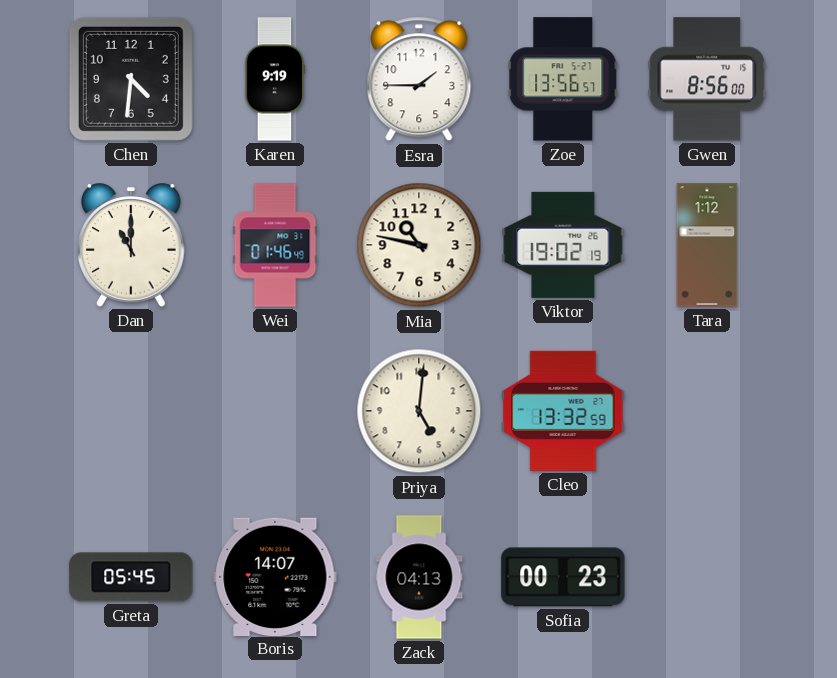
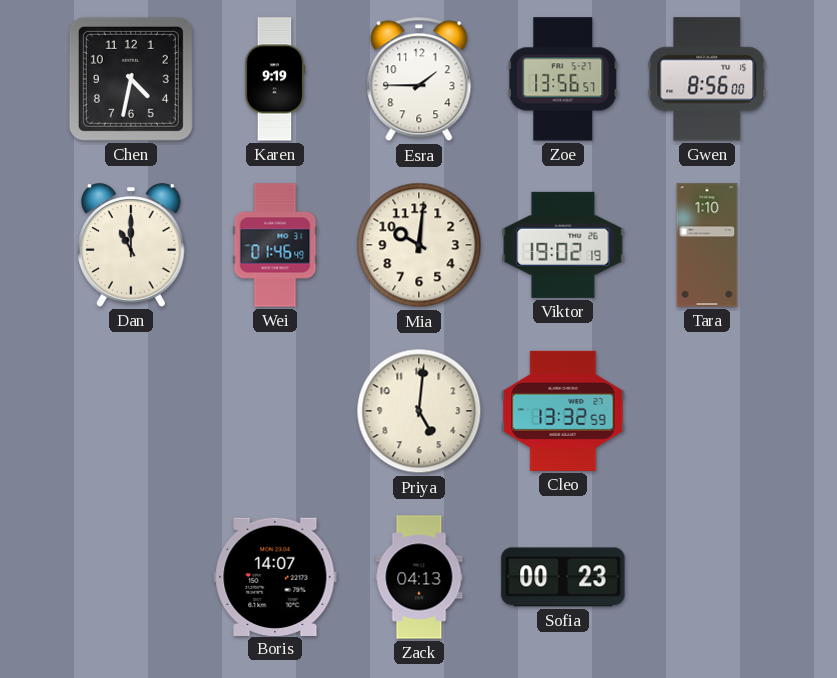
Chen: 4:31 -> 4:32 (131, 79)
Mia: 10:47 -> 10:01 (419, 245)
Tara: 1:12 -> 1:10 (707, 245)
Greta: 05:45 -> none (131, 577)
